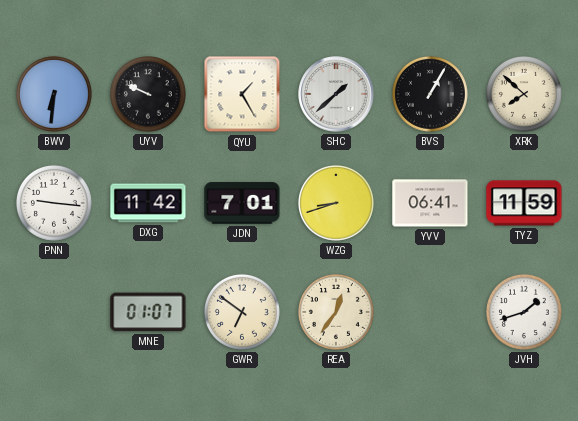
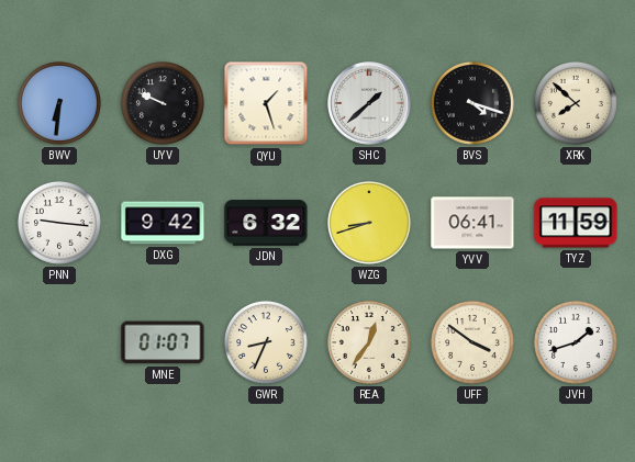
QYU: 1:25 -> 1:27 (266, 103)
BVS: 1:05 -> 4:18 (472, 103)
DXG: 11:42 -> 9:42 (163, 223)
JDN: 7:01 -> 6:32 (266, 223)
GWR: 6:51 -> 8:34 (266, 342)
UFF: none -> 3:51 (472, 342)
